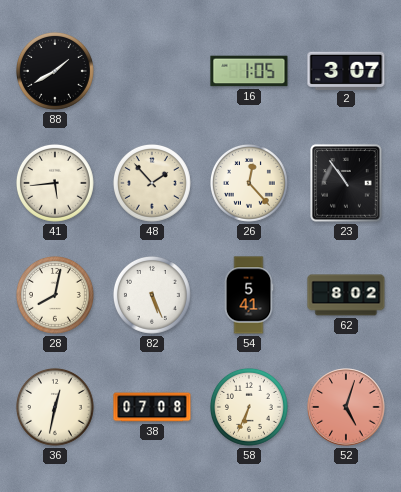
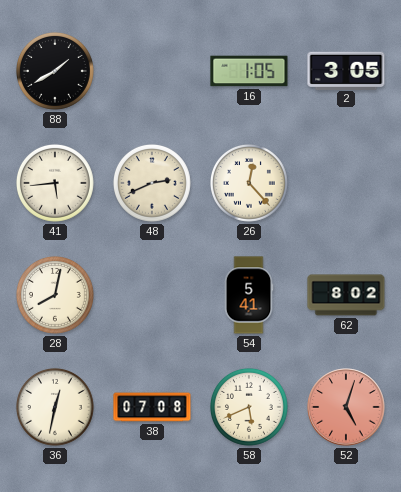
2: 3:07 -> 3:05 (346, 70)
48: 1:53 -> 2:41 (152, 183)
23: 10:54 -> none (346, 183)
82: 5:26 -> none (152, 295)
58: 6:34 -> 5:41 (249, 407)
